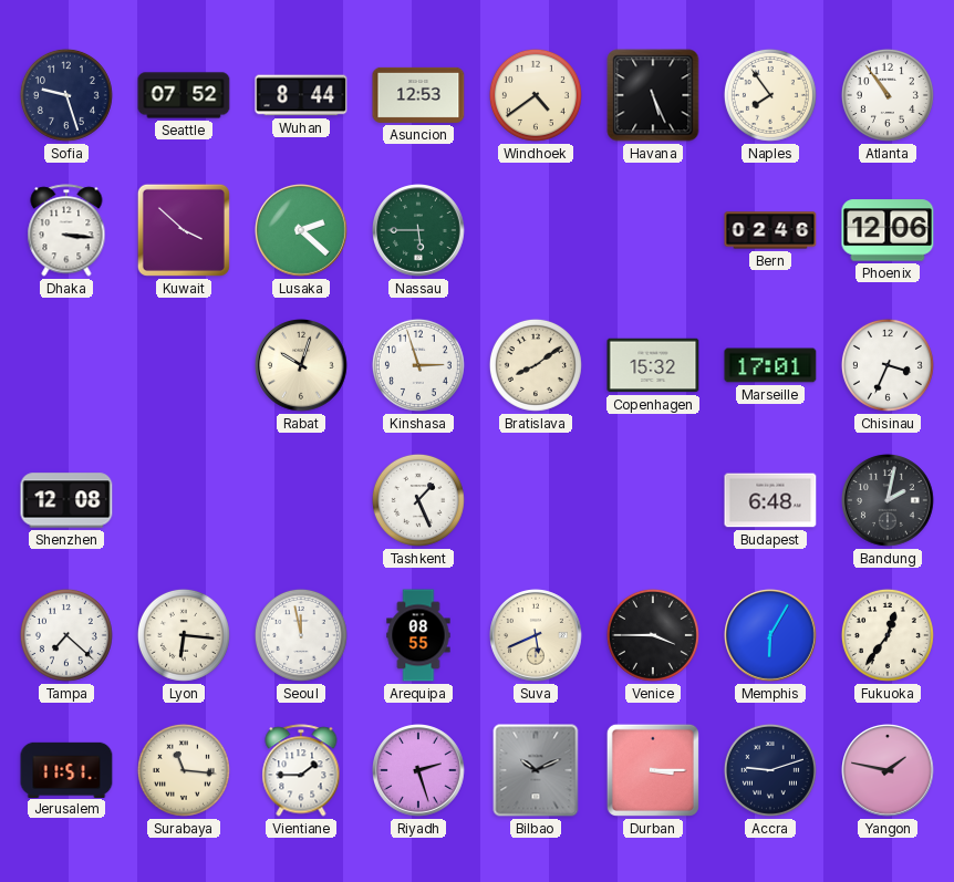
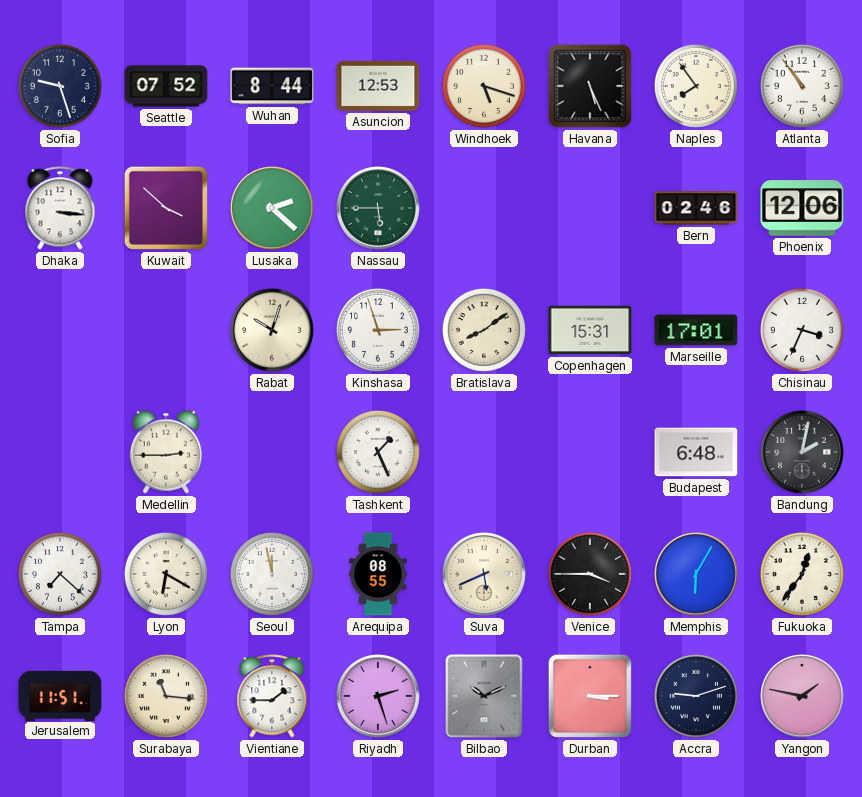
Windhoek: 4:39 -> 5:18 (484, 86)
Copenhagen: 15:32 -> 15:31 (590, 330)
Shenzhen: 12:08 -> none (66, 500)
Medellin: none -> 2:45 (166, 452)
Lyon: 6:16 -> 6:20 (166, 574)
